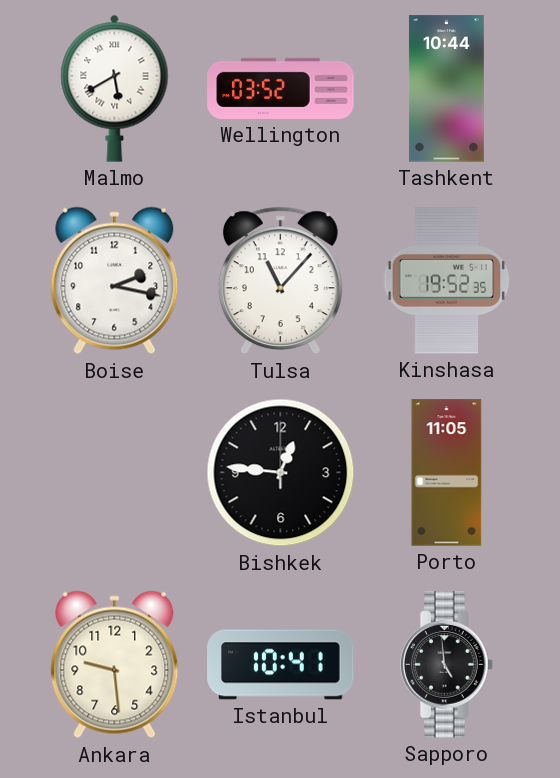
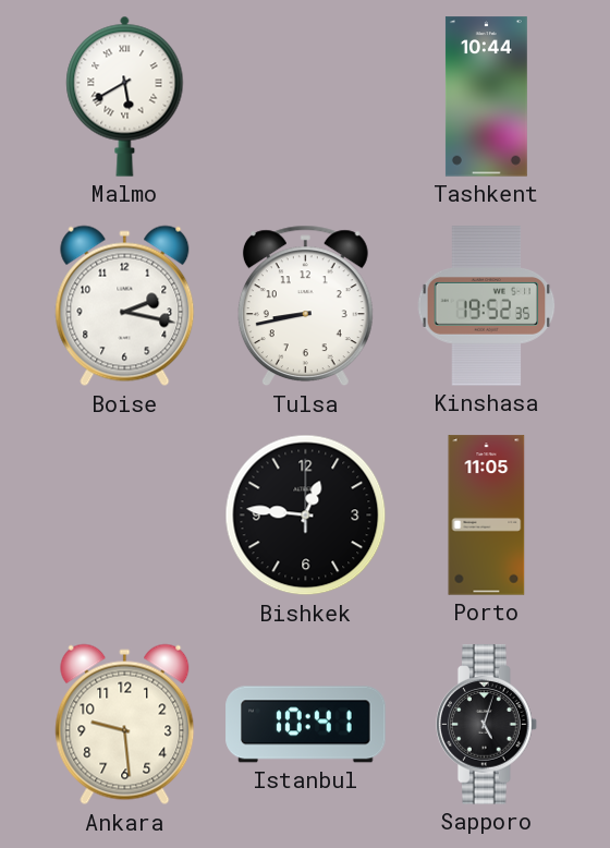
Wellington: 03:52 -> none (281, 88)
Tulsa: 11:07 -> 8:43 (305, 306)
Sapporo: 4:59 -> 5:03 (487, 725)
